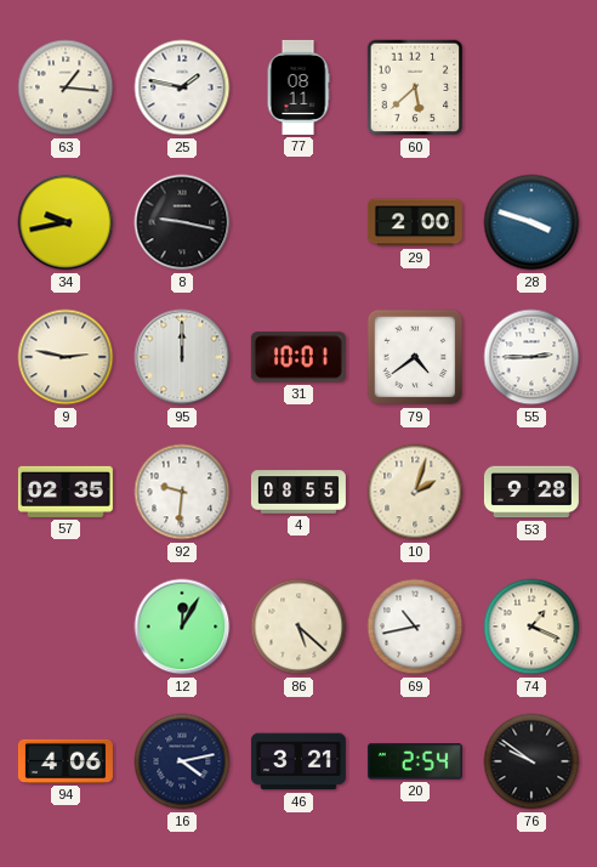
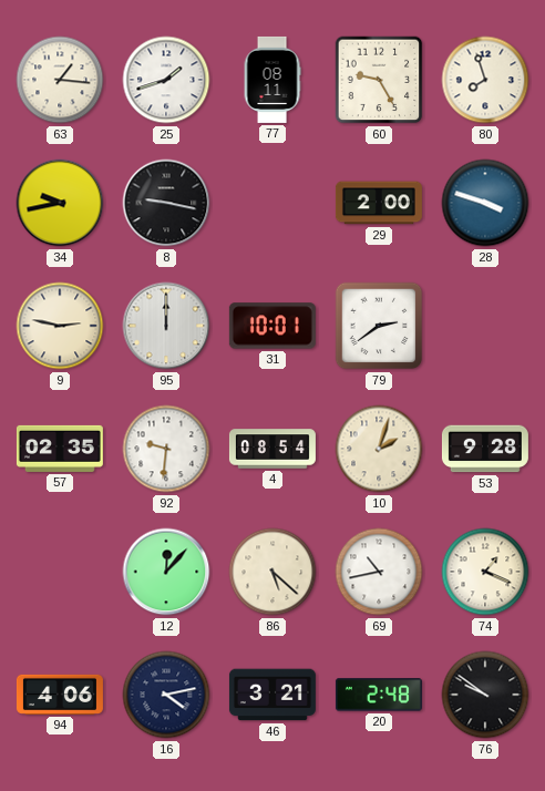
25: 1:47 -> 1:42 (166, 80)
60: 5:38 -> 9:25 (379, 80)
80: none -> 7:57 (485, 80)
79: 4:39 -> 2:39 (379, 326)
55: 2:45 -> none (531, 357)
4: 08:55 -> 08:54 (272, 449)
12: 12:05 -> 12:07 (166, 572)
20: 2:54 -> 2:48 (379, 695)
